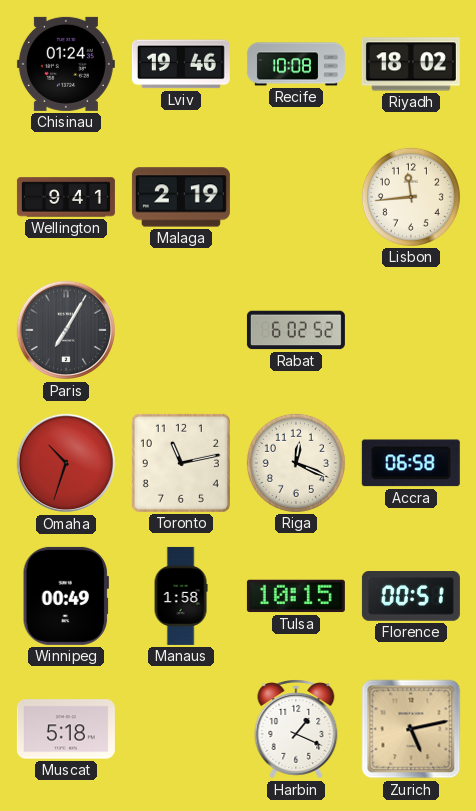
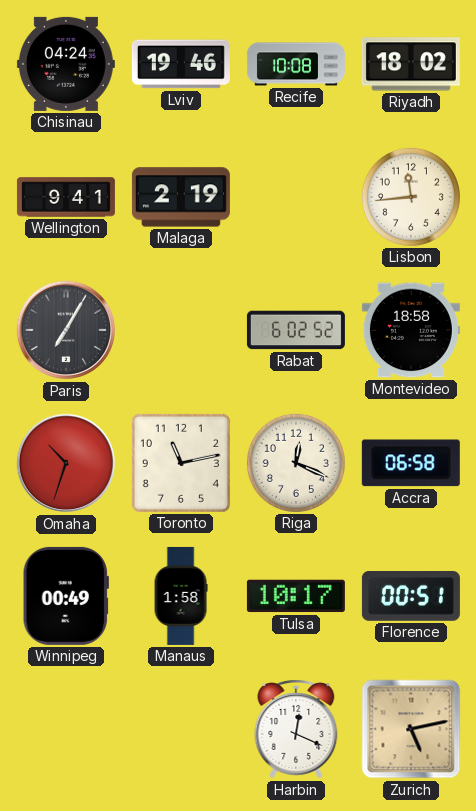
Chisinau: 01:24 -> 04:24 (66, 64)
Montevideo: none -> 18:58 (411, 330)
Tulsa: 10:15 -> 10:17 (296, 596)
Muscat: 5:18 -> none (66, 729)
Harbin: 1:19 -> 12:19 (296, 729)
